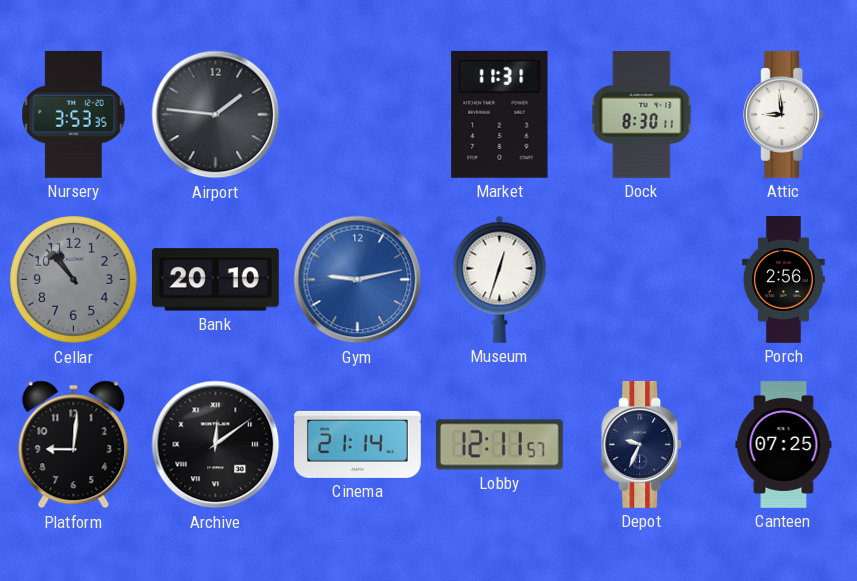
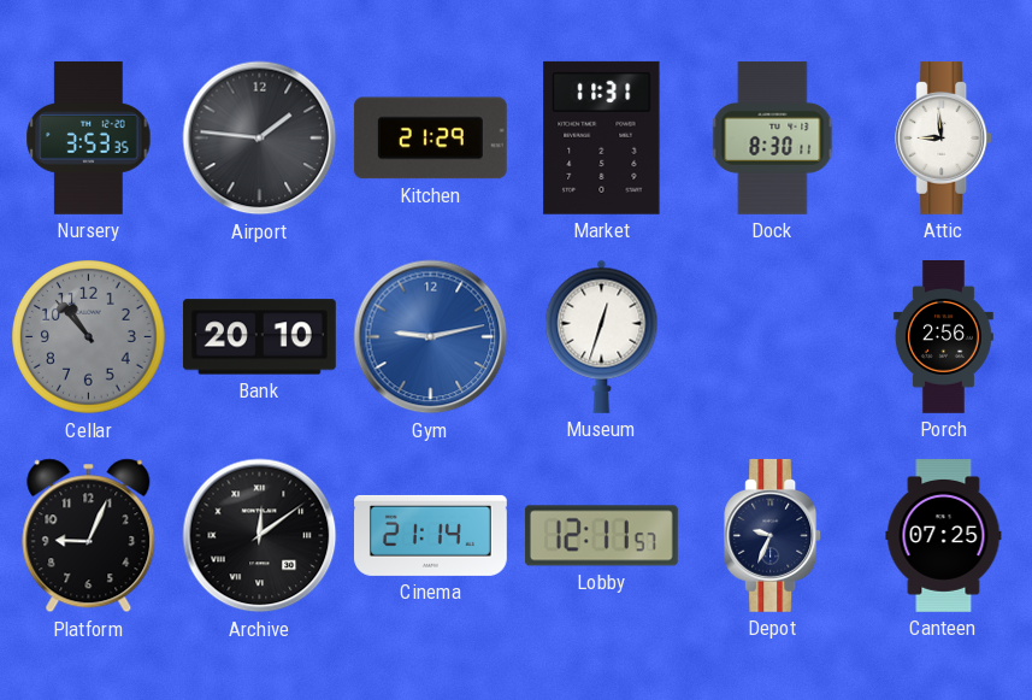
Kitchen: none -> 21:29 (430, 139)
Platform: 9:01 -> 9:04 (89, 536)
